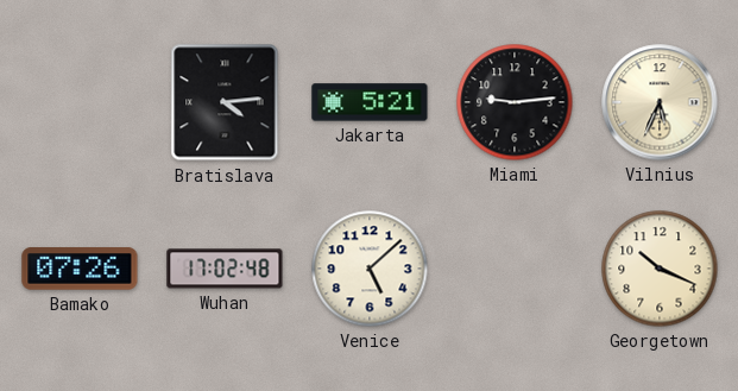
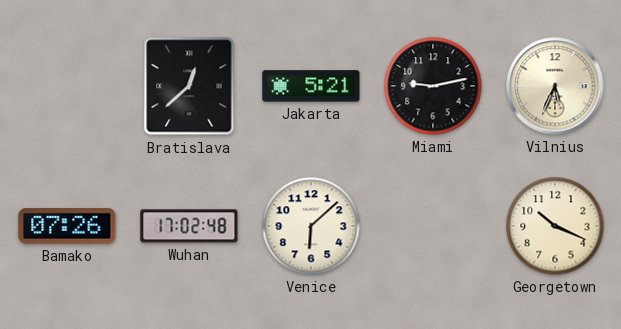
Bratislava: 4:14 -> 12:38 (189, 86)
Miami: 9:14 -> 9:13 (433, 86)
Venice: 5:08 -> 6:08 (311, 226)
